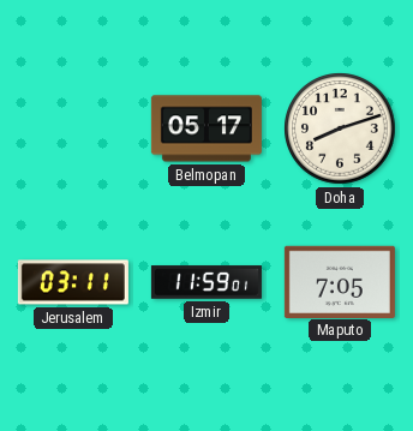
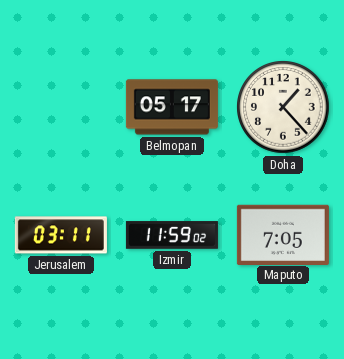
Doha: 8:12 -> 1:23 (283, 107)
Izmir: 11:59:01 -> 11:59:02 (172, 235)
